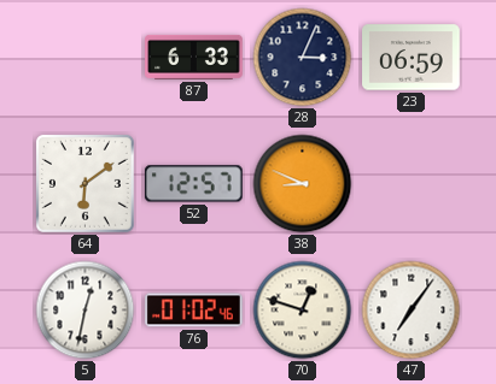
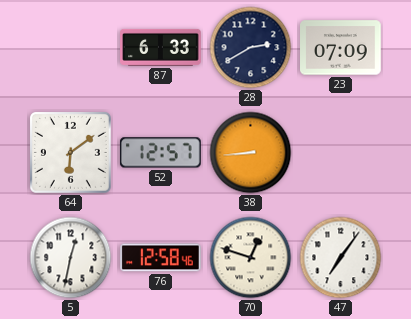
28: 3:04 -> 2:40 (251, 48)
23: 06:59 -> 07:09 (341, 48)
38: 8:49 -> 8:44 (251, 153)
76: 01:02 -> 12:58 (161, 258)
